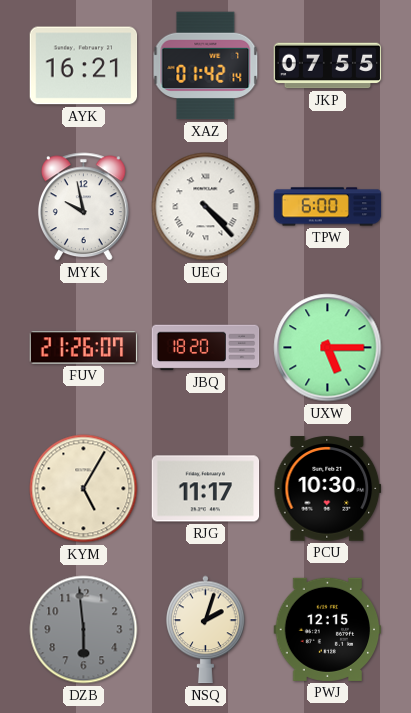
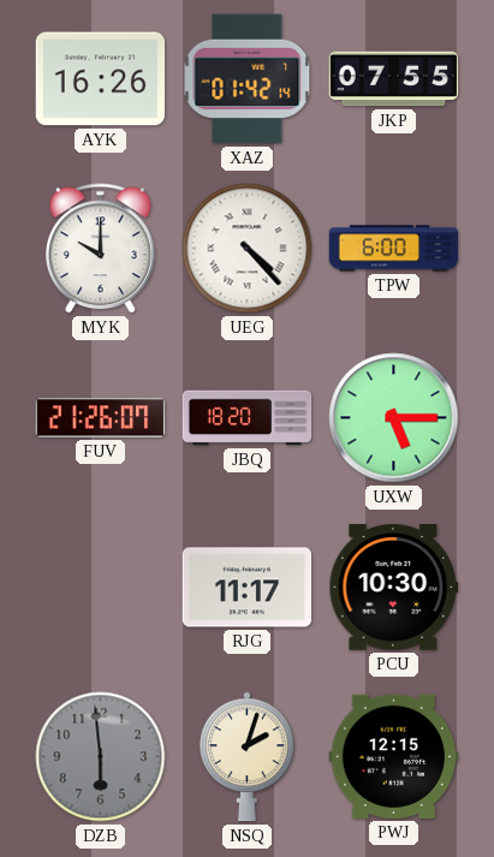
AYK: 16:21 -> 16:26 (101, 79)
MYK: 9:58 -> 10:00 (100, 249)
KYM: 5:05 -> none (84, 489)
